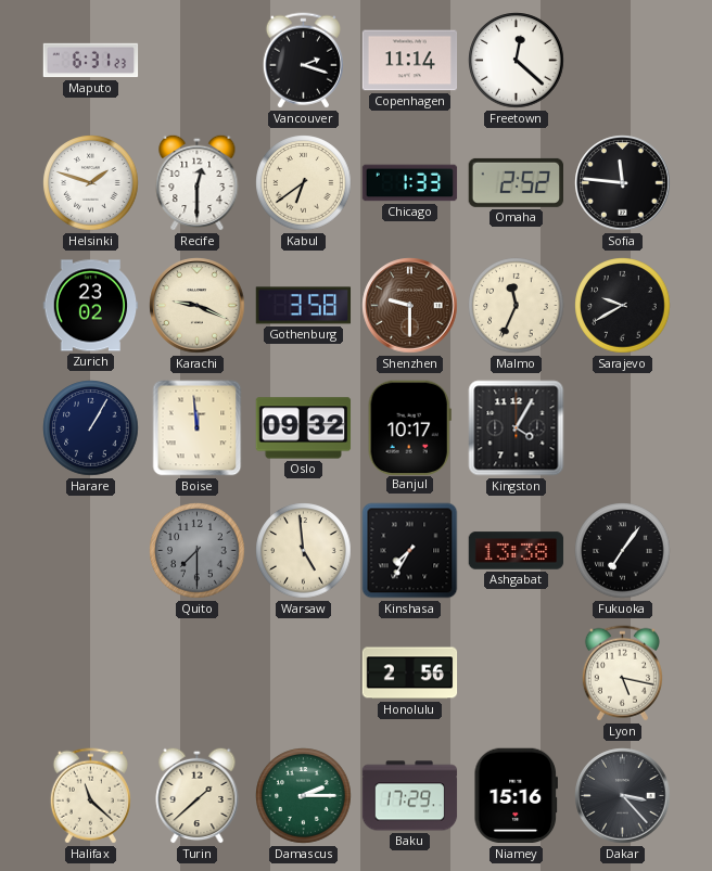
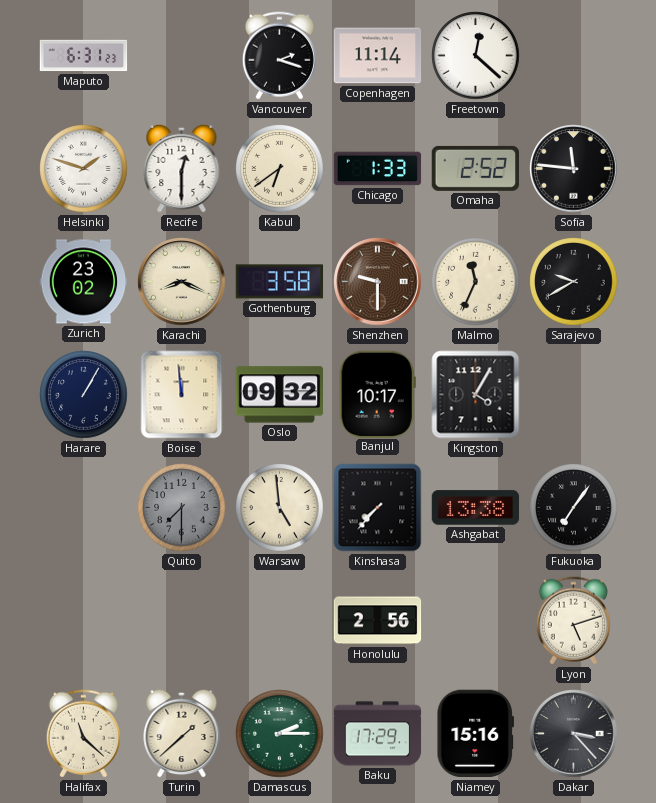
Karachi: 9:19 -> 8:19 (182, 282)
Kinshasa: 7:35 -> 7:37 (378, 508)
Lyon: 5:17 -> 5:12 (573, 621)
